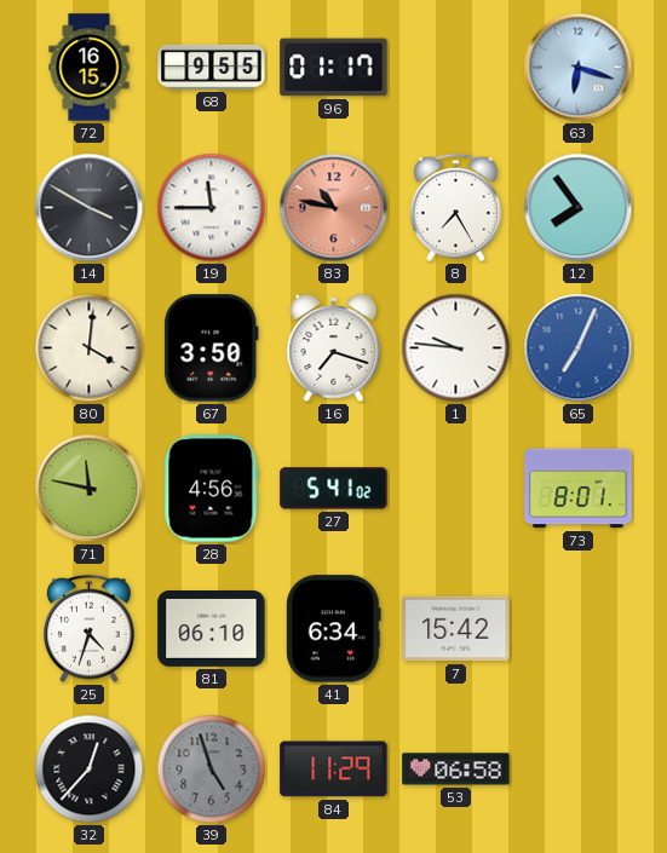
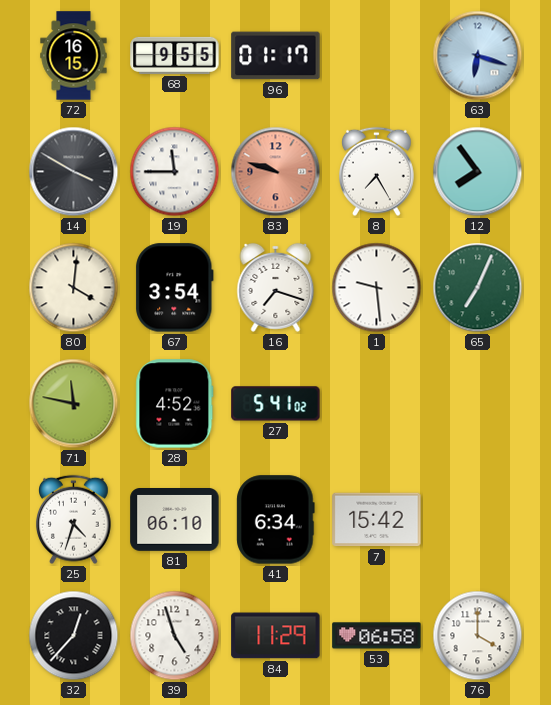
83: 10:47 -> 9:48 (276, 172)
67: 3:50 -> 3:54 (175, 288)
1: 9:46 -> 9:29 (377, 288)
65 dial: blue -> green (478, 288)
28: 4:56 -> 4:52 (175, 404)
73: 8:01 -> none (579, 489)
39 dial: grey -> white (175, 636)
76: none -> 4:00 (478, 636)
